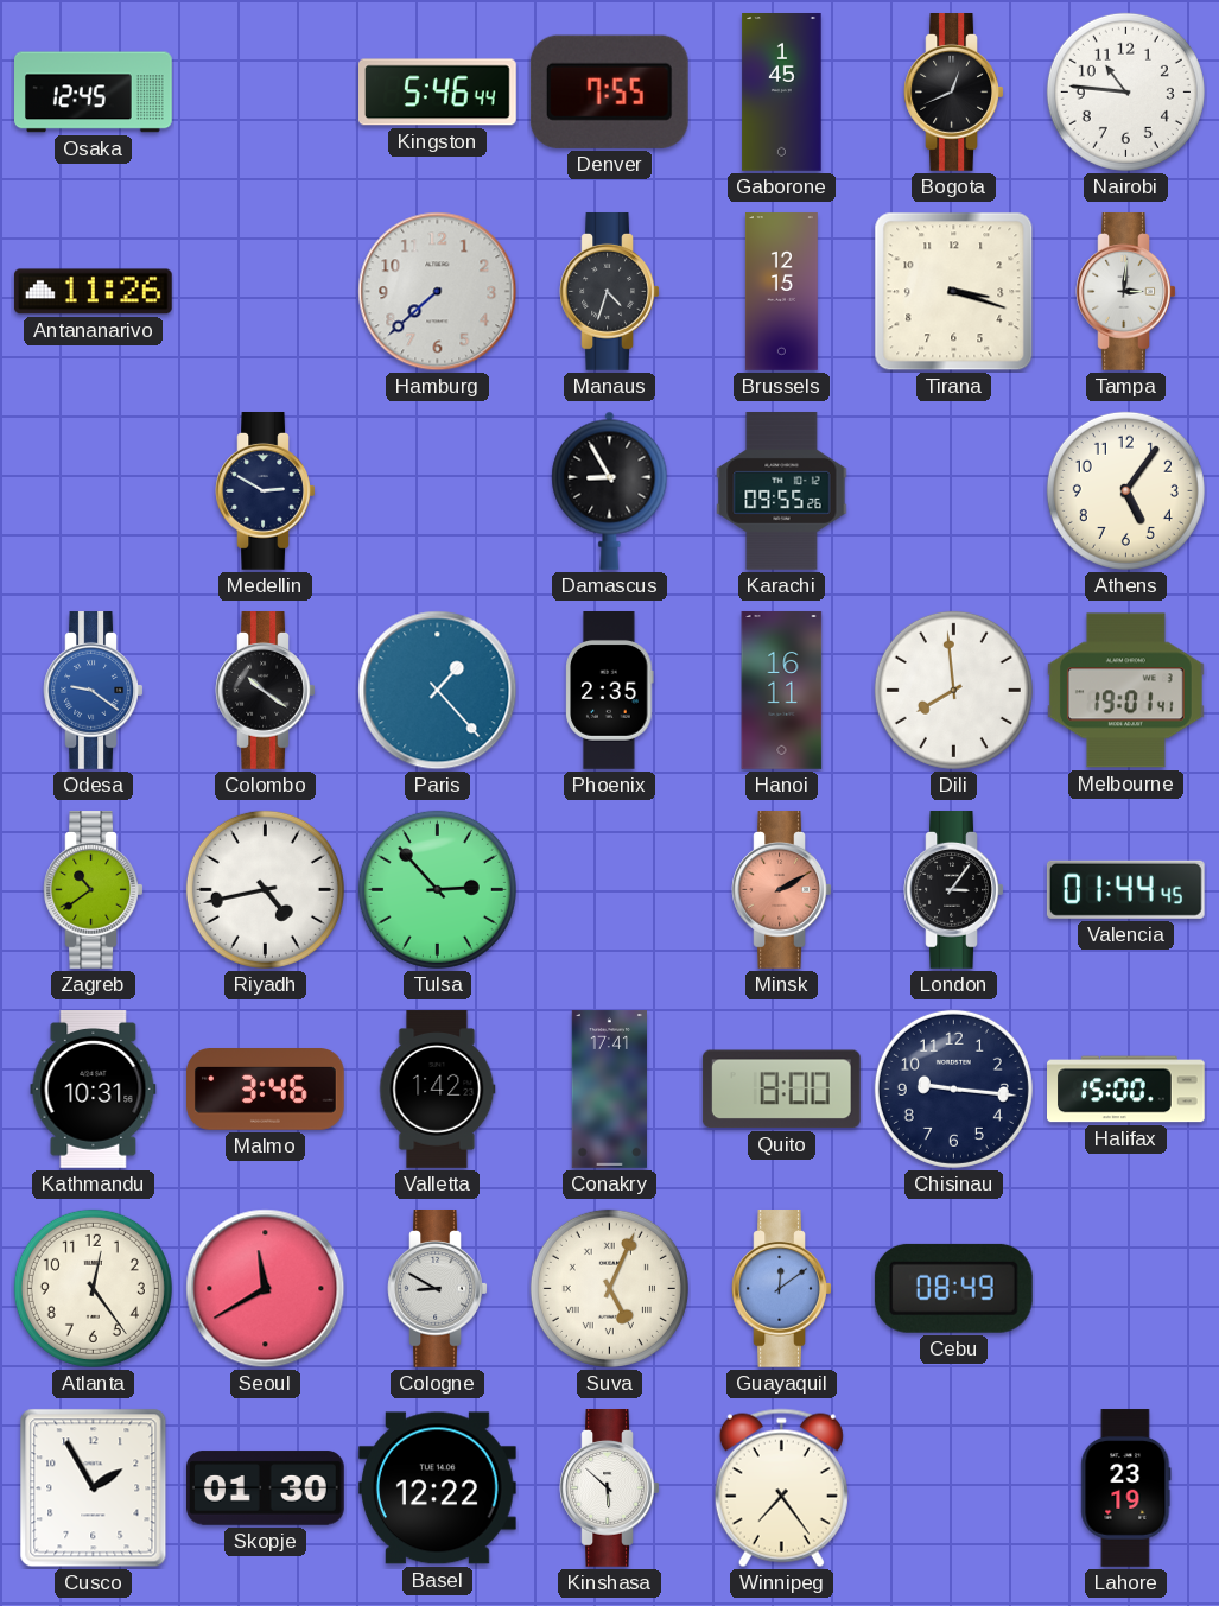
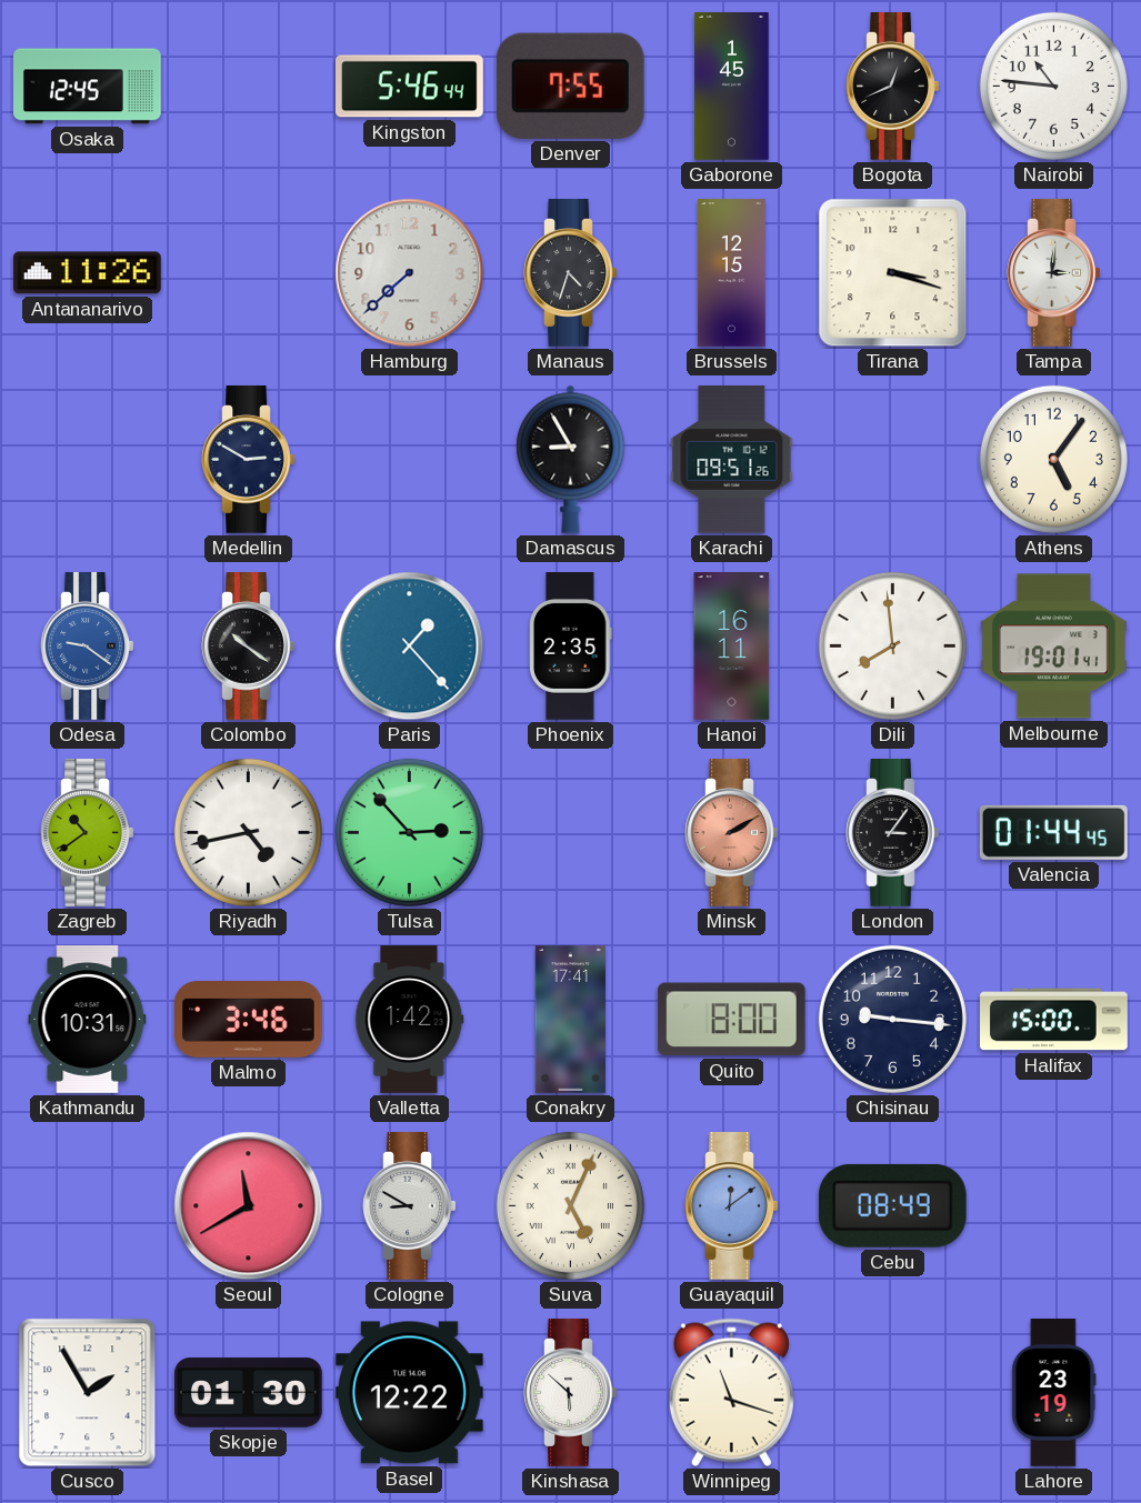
Karachi: 09:55 -> 09:51 (732, 460)
Atlanta: 12:24 -> none (93, 1288)
Winnipeg: 7:24 -> 11:18 (731, 1393)
